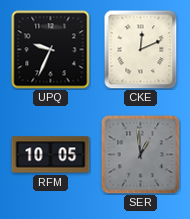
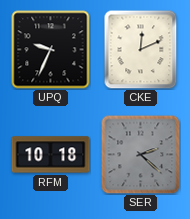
RFM: 10:05 -> 10:18 (51, 155)
SER: 12:59 -> 2:22 (141, 155)
